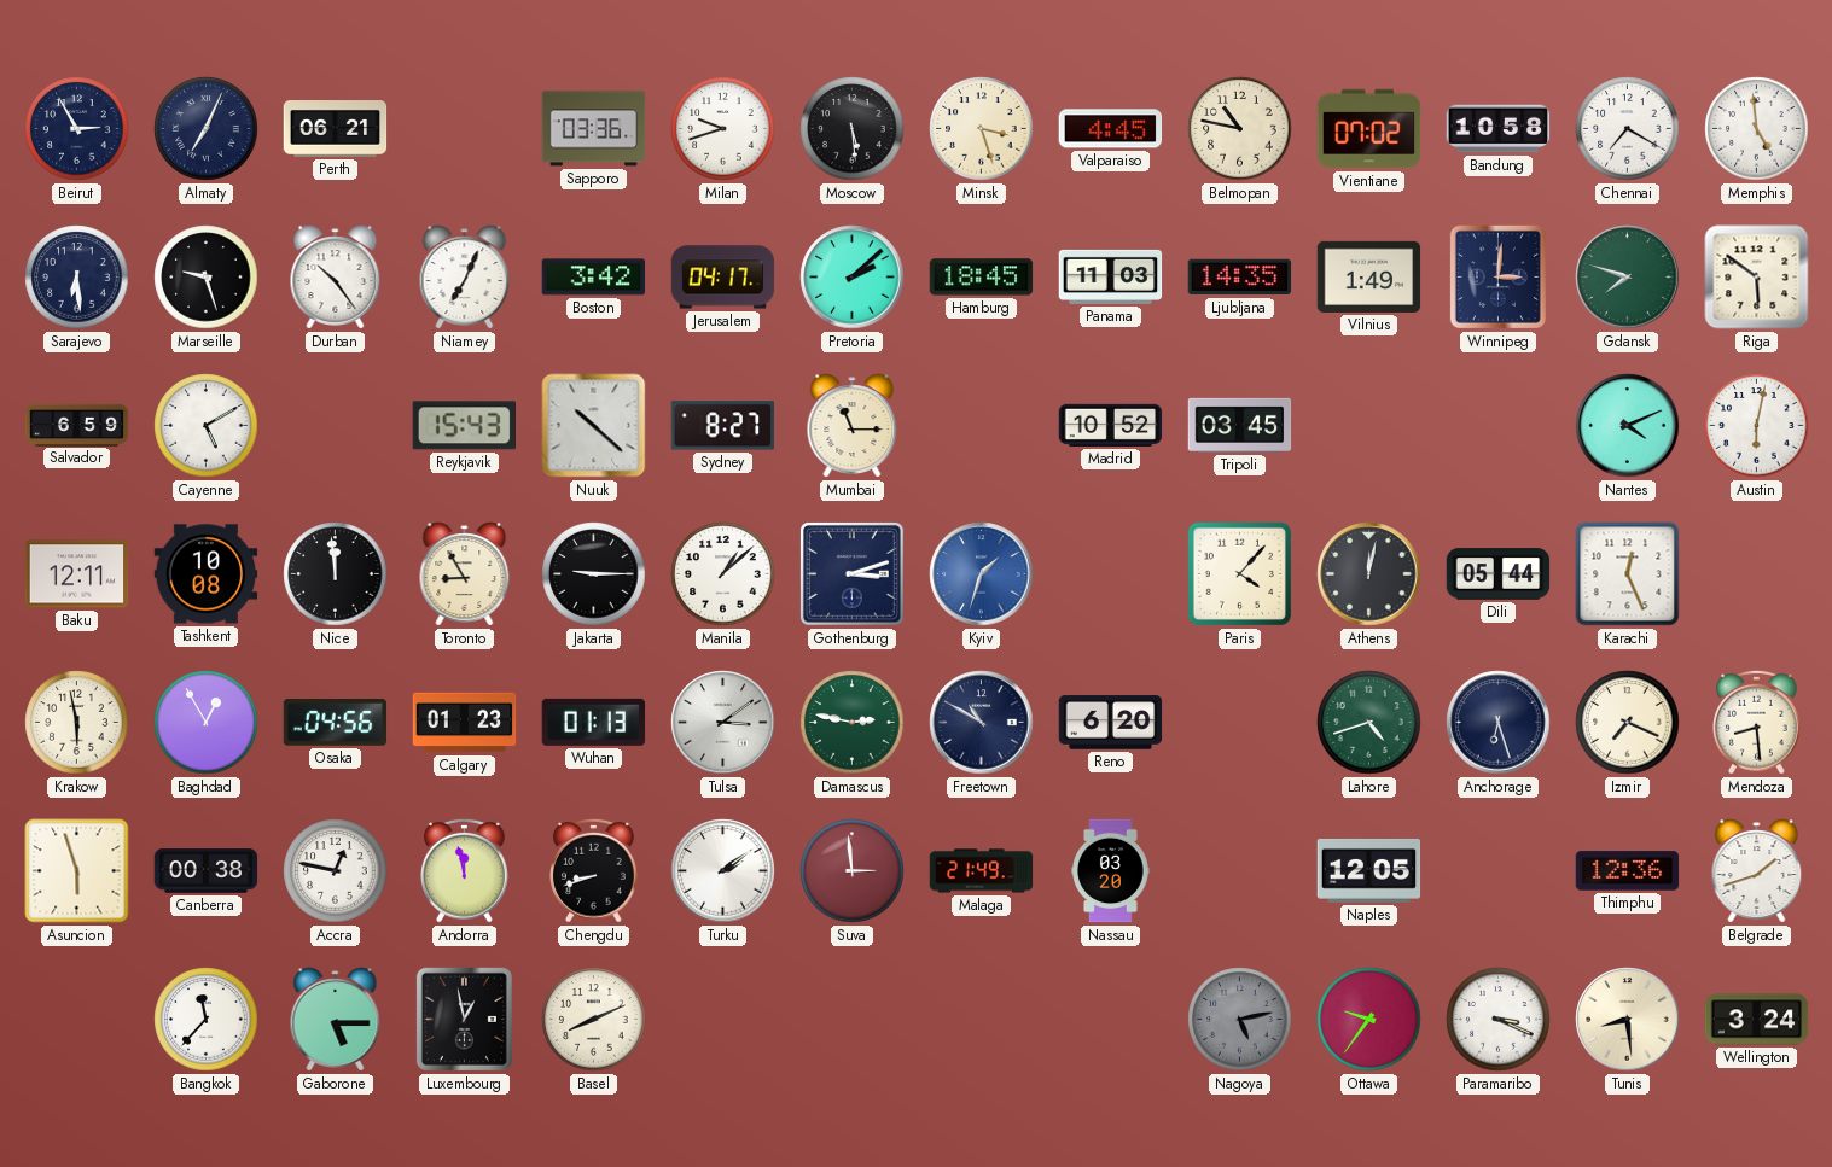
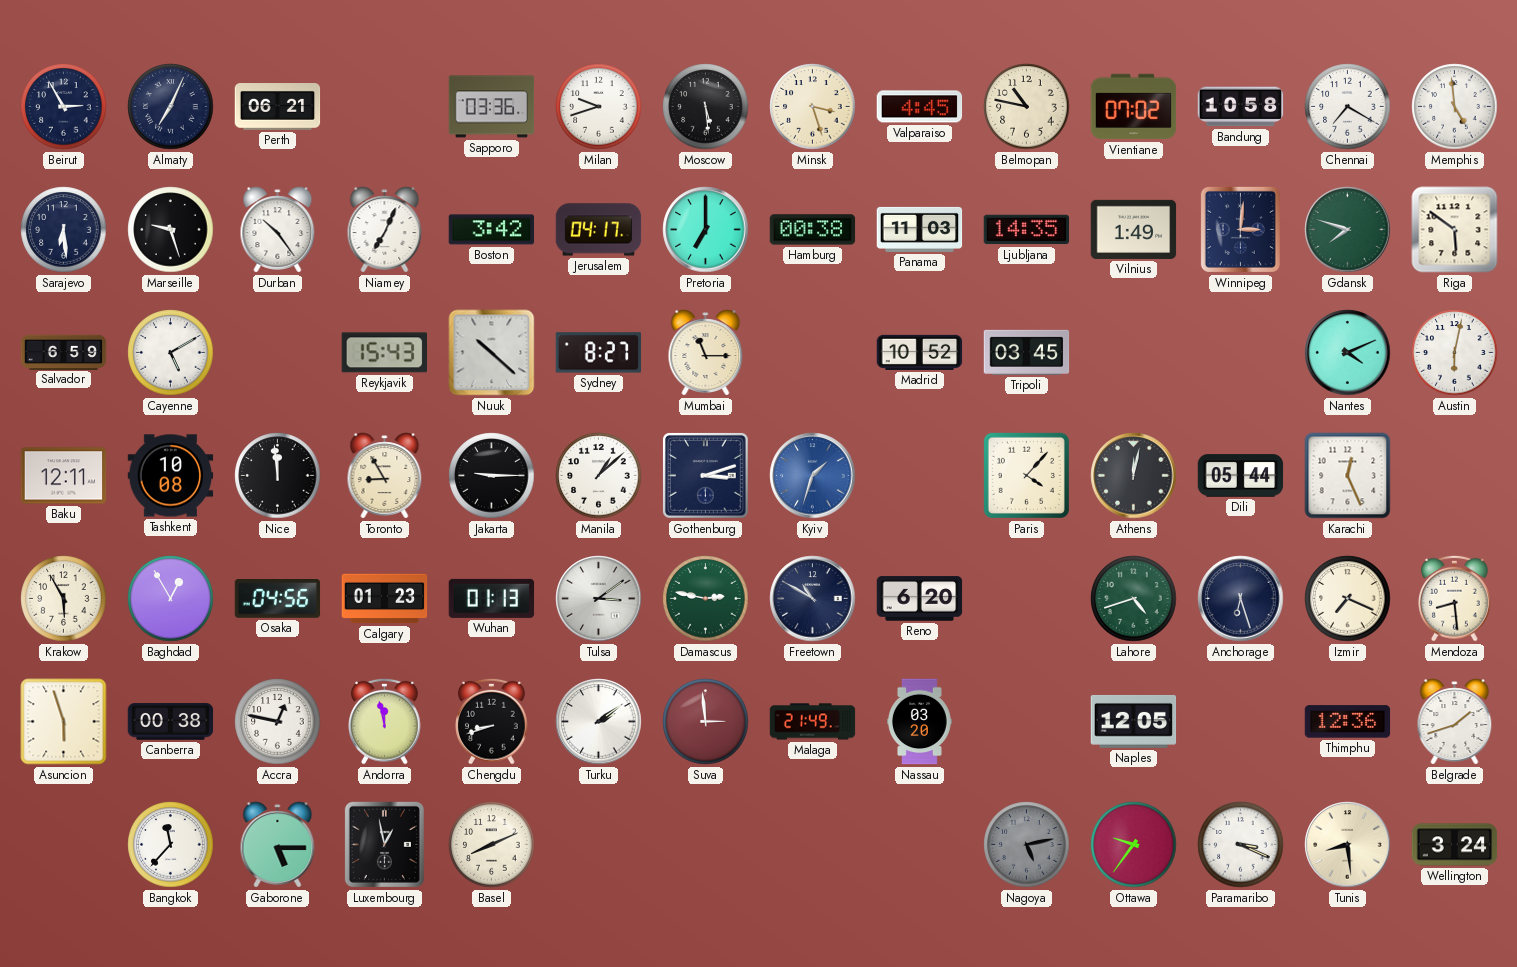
Pretoria: 2:08 -> 7:00 (706, 230)
Hamburg: 18:45 -> 00:38 (813, 230)
Krakow: 5:58 -> 5:55 (64, 599)
